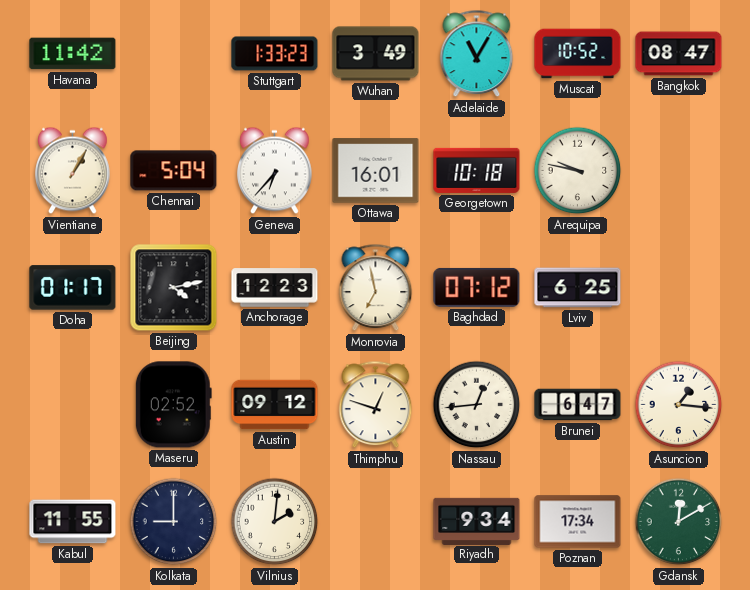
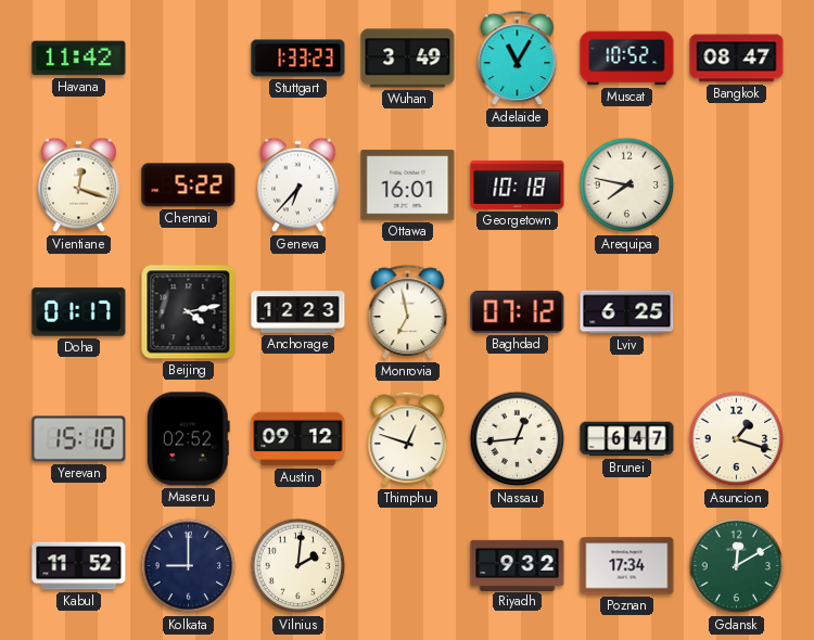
Vientiane: 1:05 -> 12:18 (79, 185)
Chennai: 5:04 -> 5:22 (189, 185)
Arequipa: 9:47 -> 7:47 (627, 185)
Yerevan: none -> 15:10 (79, 439)
Asuncion: 1:16 -> 1:18 (737, 439)
Kabul: 11:55 -> 11:52 (79, 566)
Riyadh: 9:34 -> 9:32 (518, 565)
